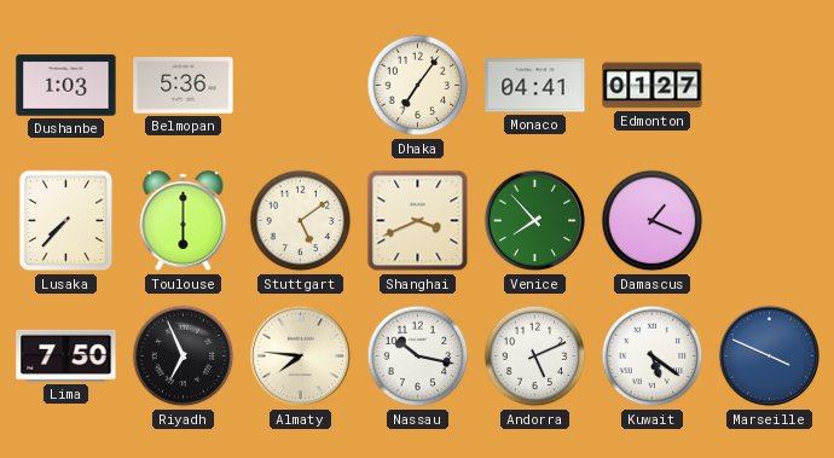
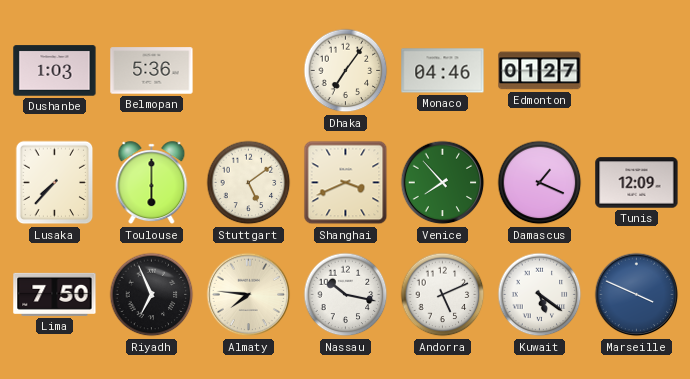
Monaco: 04:41 -> 04:46 (443, 71)
Tunis: none -> 12:09 (637, 183)
